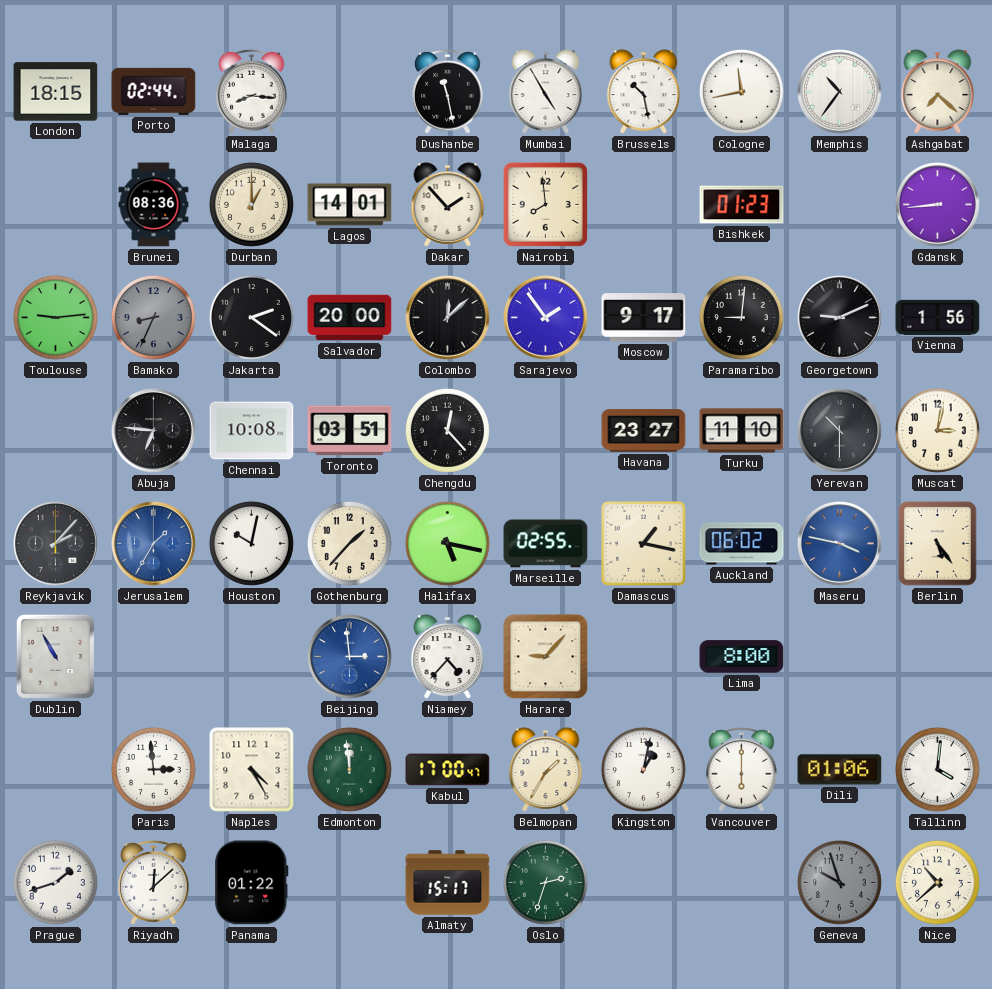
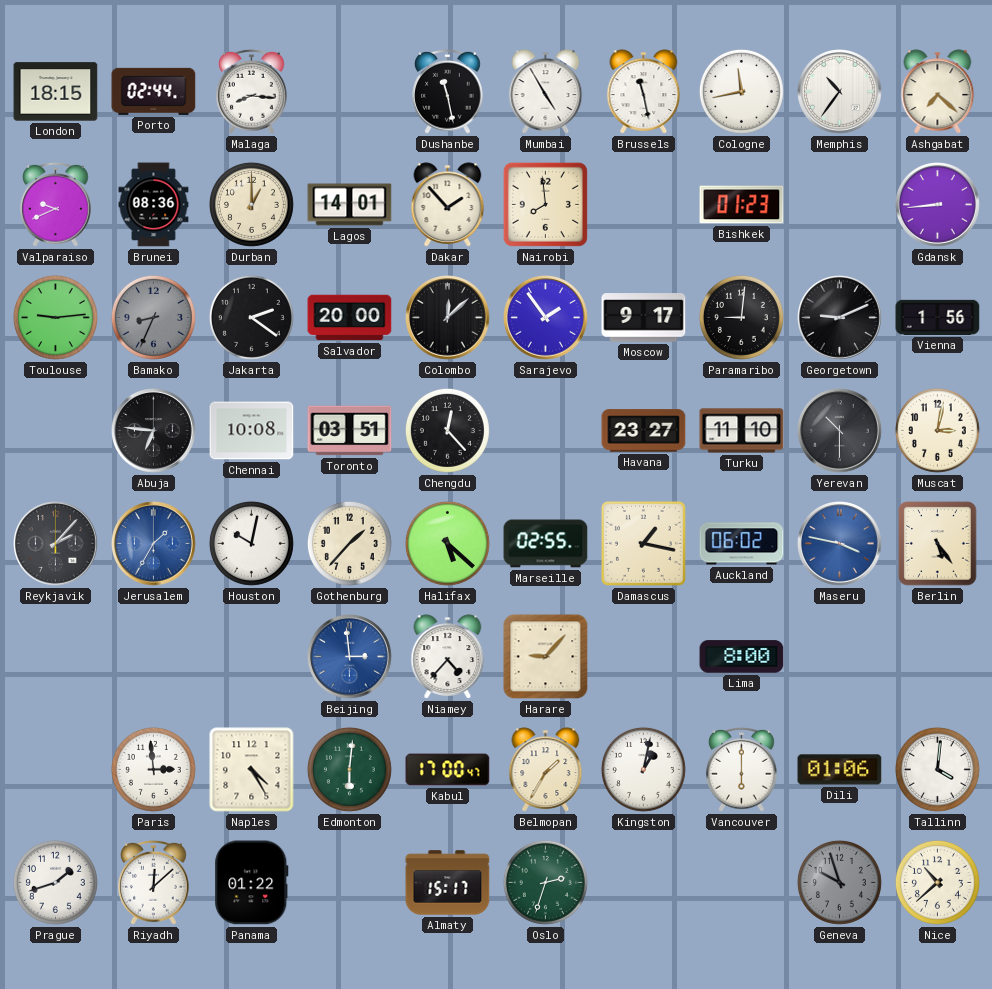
Brussels: 10:28 -> 11:28 (644, 92)
Valparaiso: none -> 9:41 (56, 204)
Halifax: 5:17 -> 5:22 (447, 543)
Dublin: 10:55 -> none (55, 656)
Edmonton: 11:59 -> 6:01 (349, 769)
